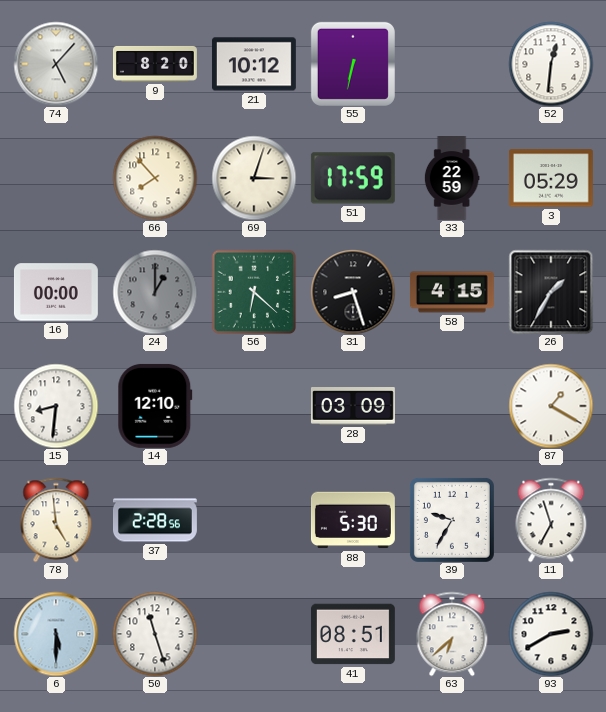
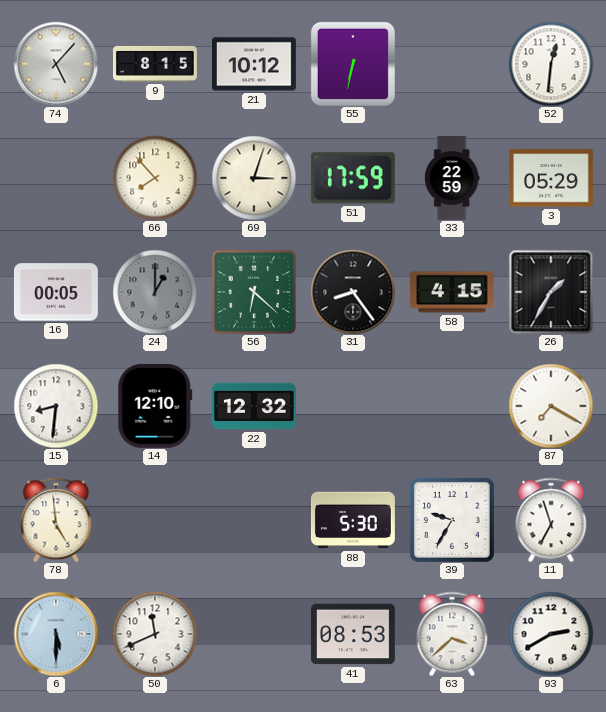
9: 8:20 -> 8:15 (156, 64)
16: 00:00 -> 00:05 (56, 292)
31: 8:27 -> 8:24 (353, 292)
22: none -> 12:32 (254, 406)
28: 03:09 -> none (353, 406)
87: 1:20 -> 7:20 (551, 406)
37: 2:28 -> none (156, 520)
50: 11:27 -> 11:41 (155, 634)
41: 08:51 -> 08:53 (353, 634)
63: 6:38 -> 3:38 (452, 634)
